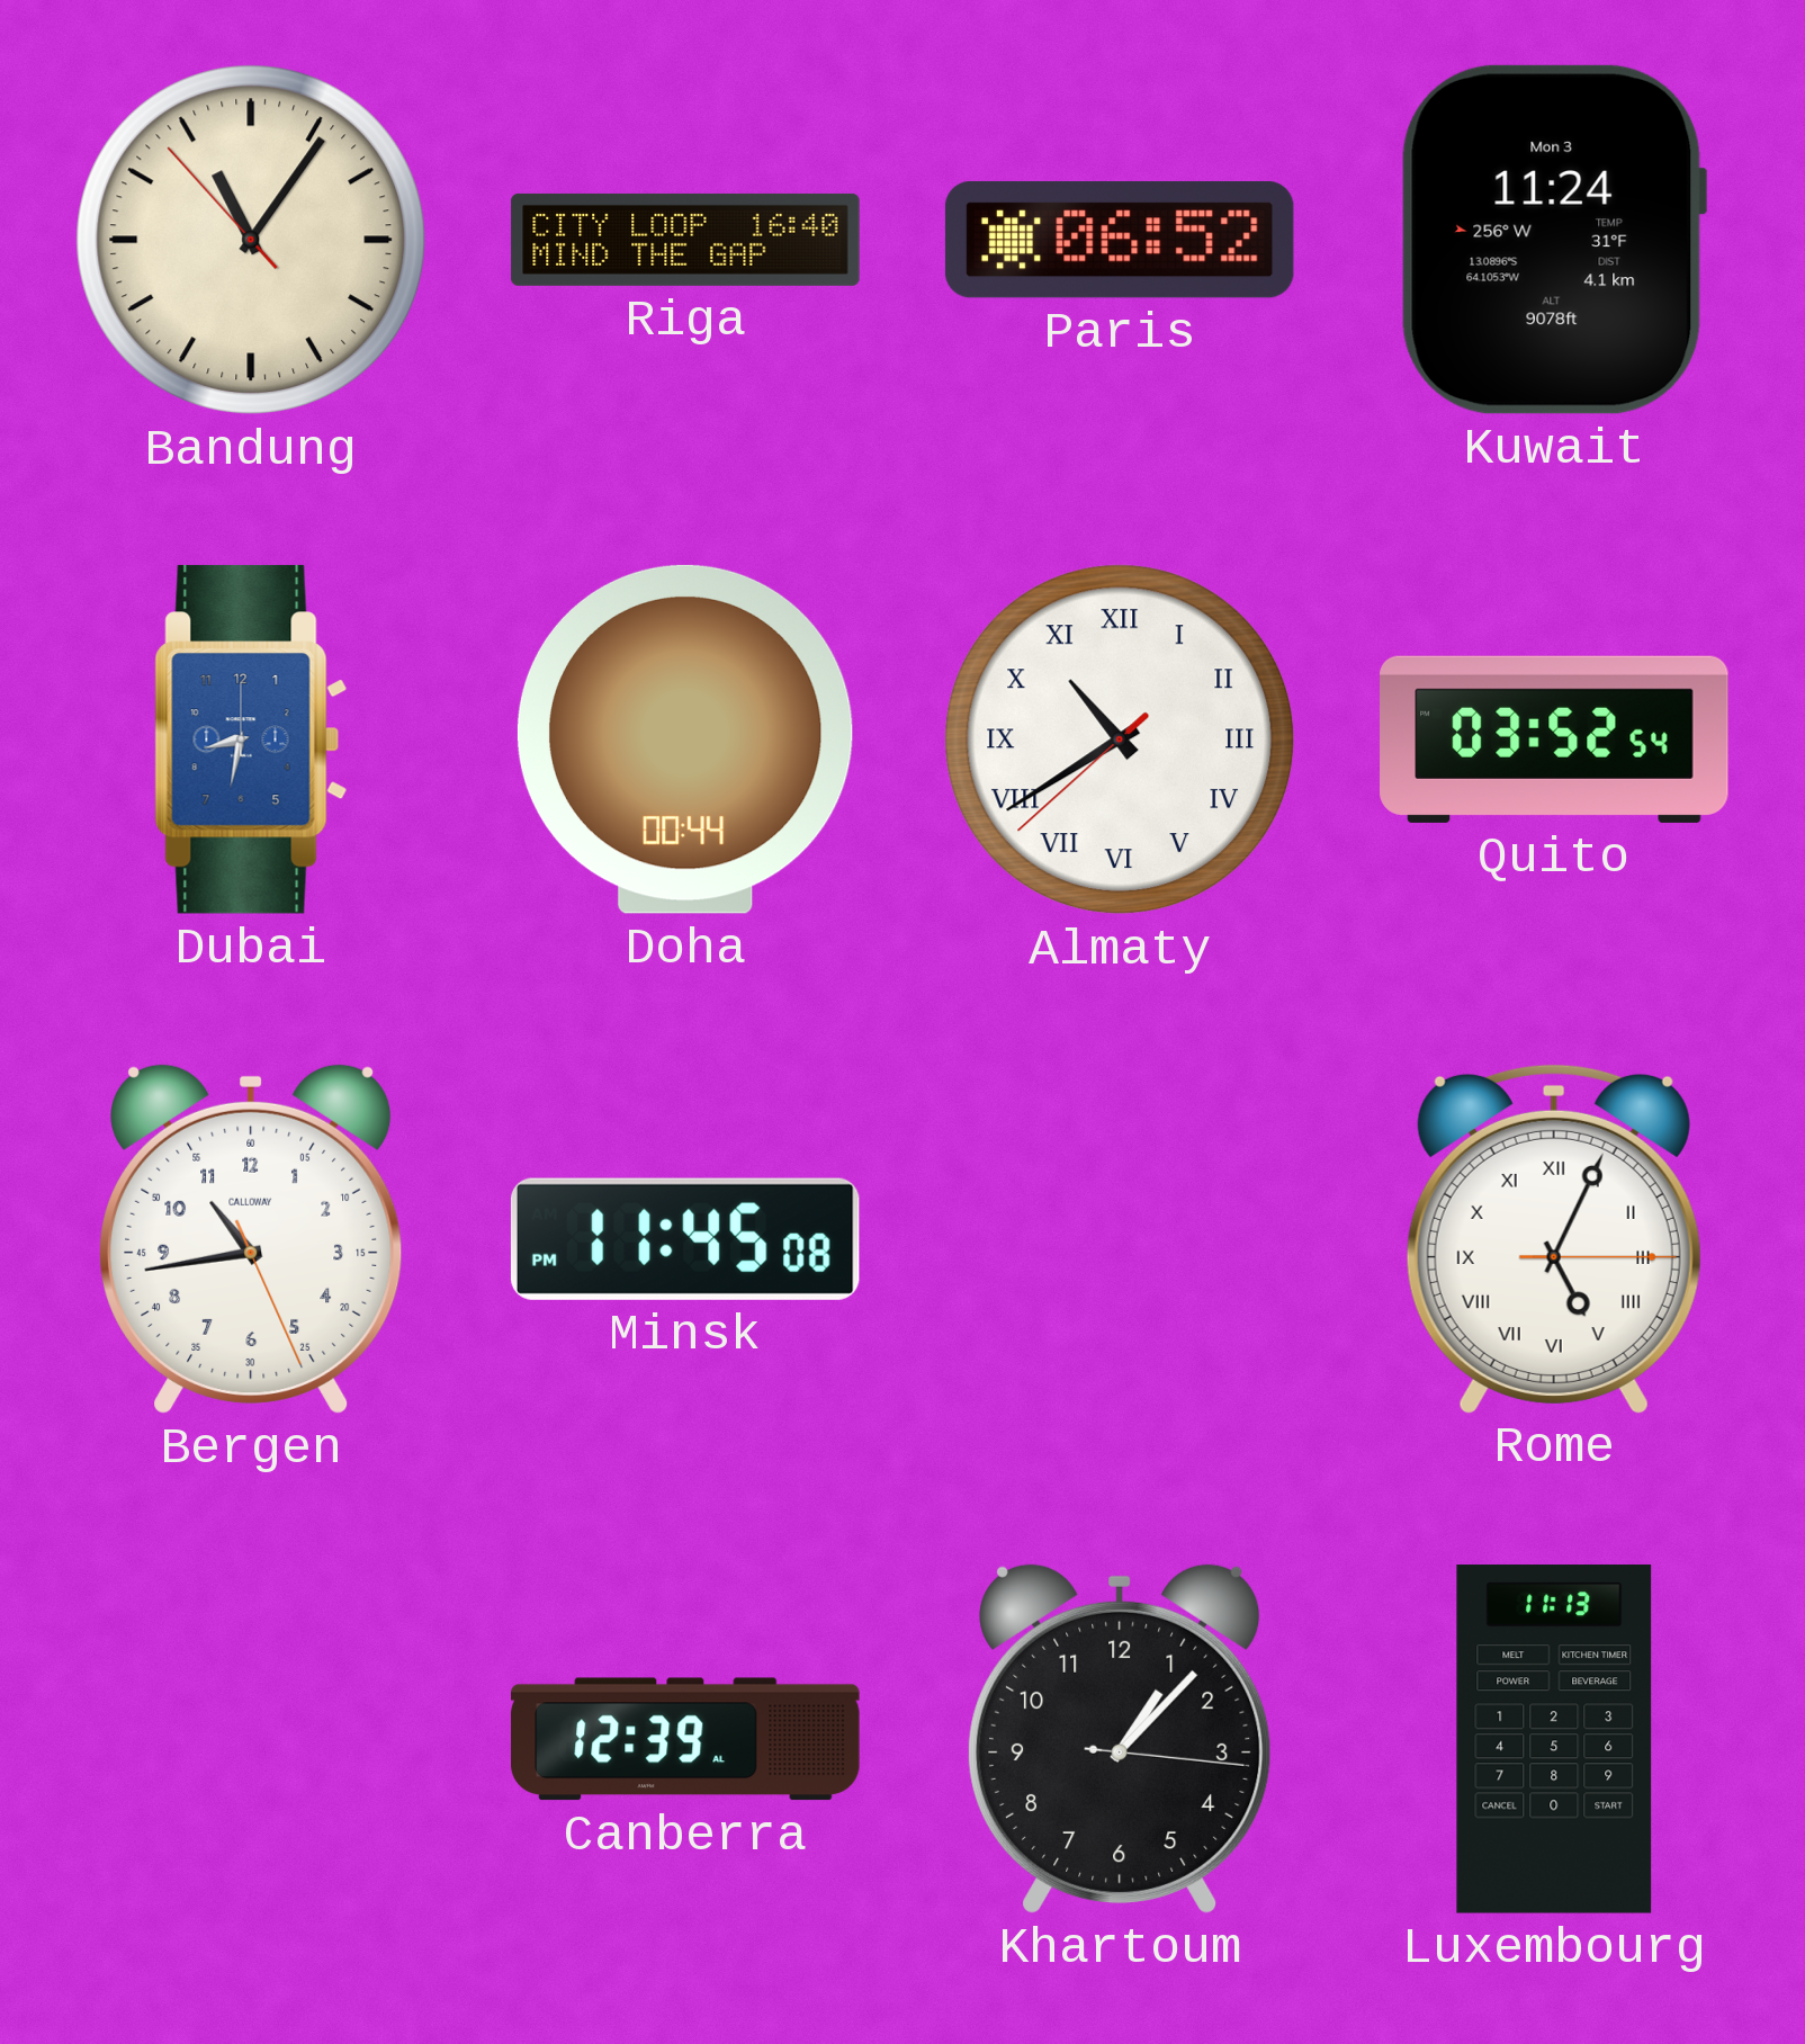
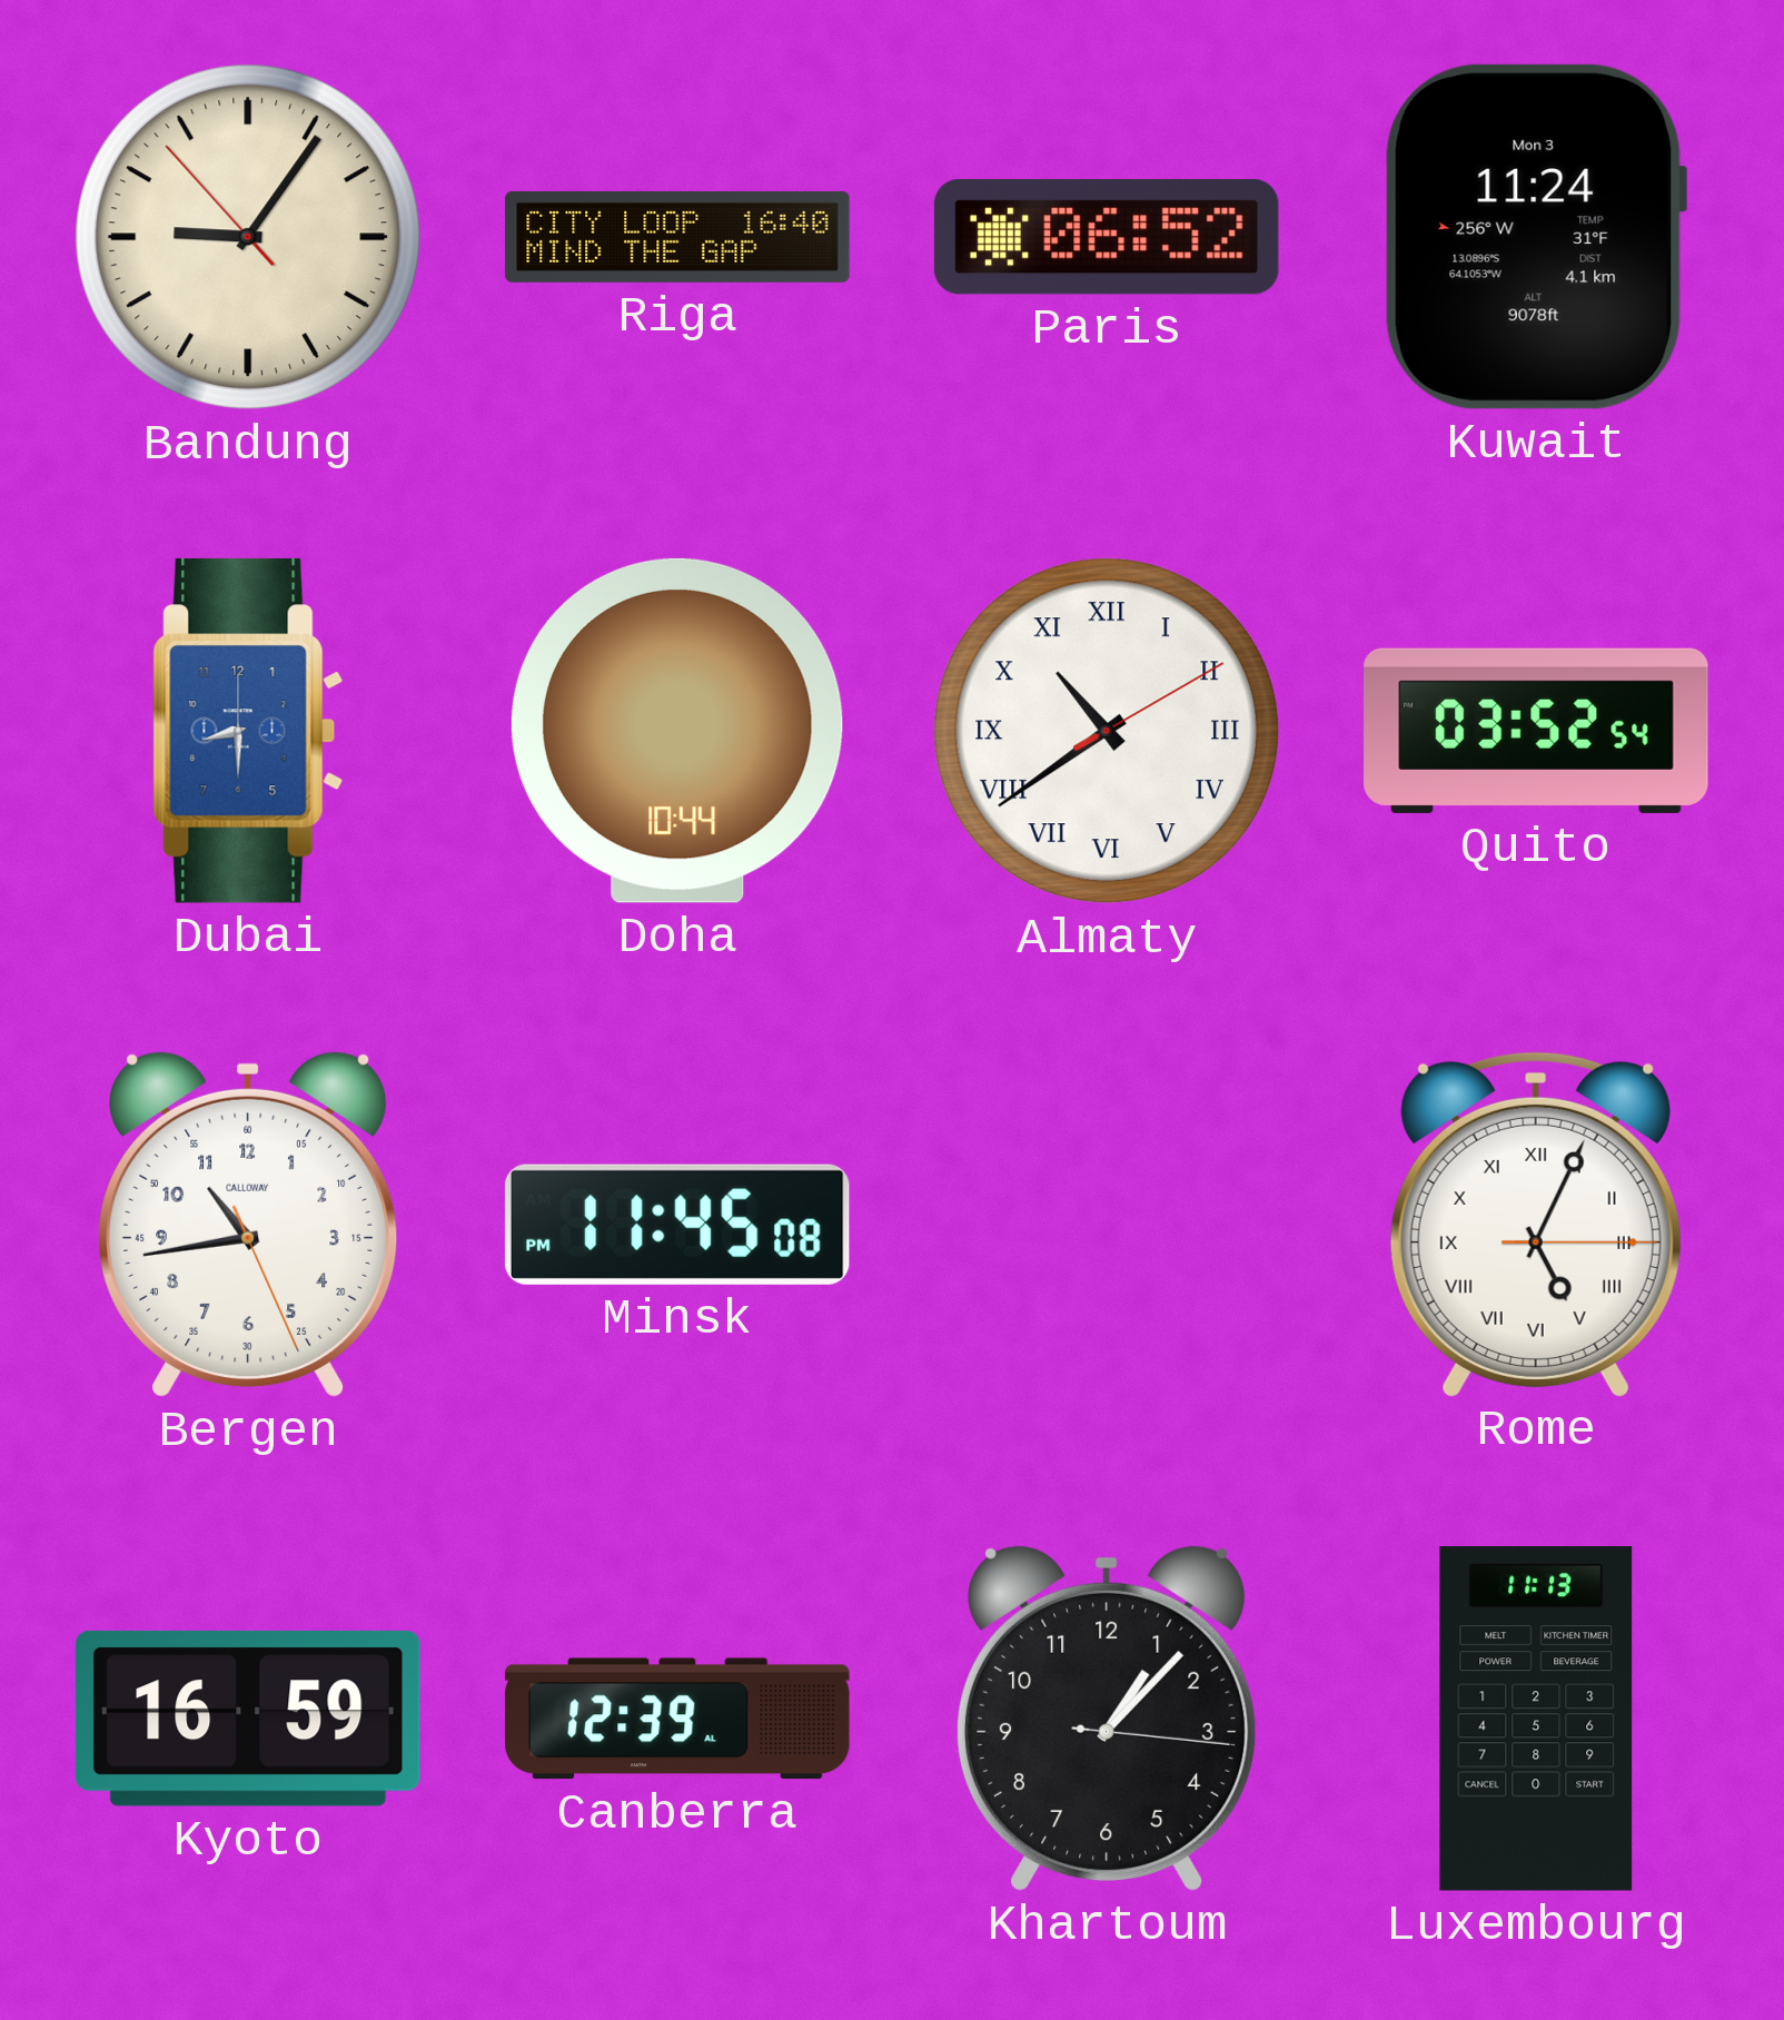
Bandung: 11:05 -> 9:05 (248, 237)
Dubai: 8:32 -> 8:30 (248, 731)
Doha: 00:44 -> 10:44 (677, 731)
Almaty: 10:39:38 -> 10:39:10 (1107, 731)
Kyoto: none -> 16:59 (248, 1719)
